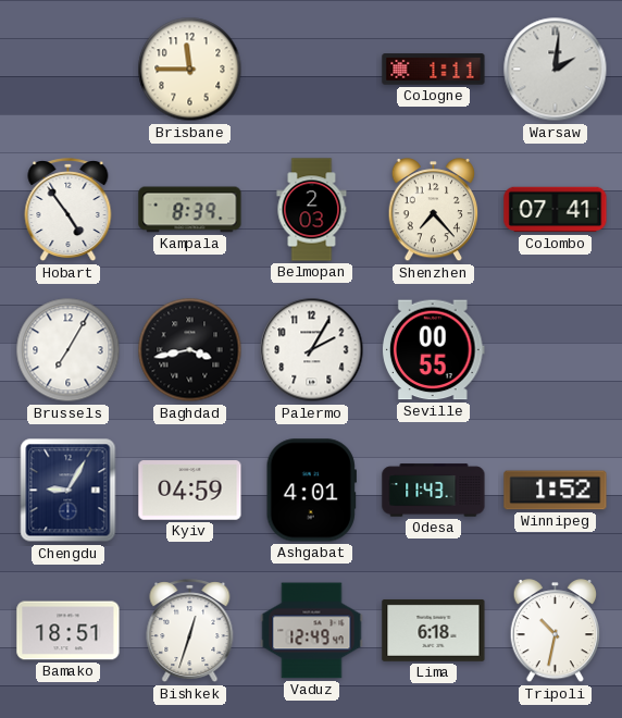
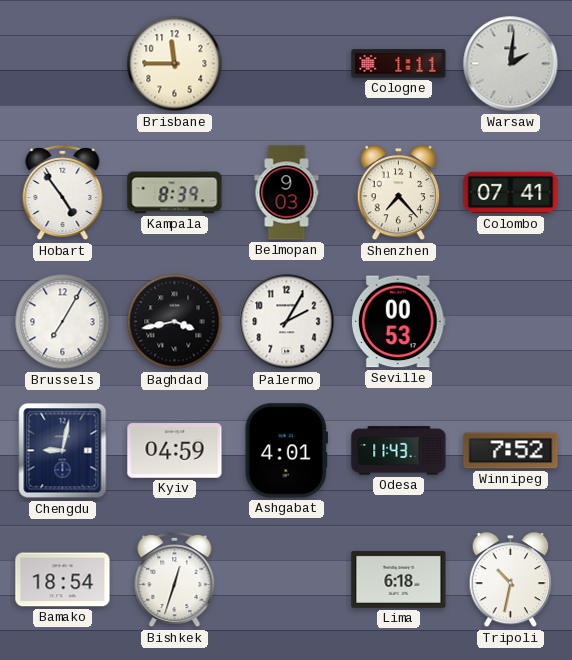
Belmopan: 2:03 -> 9:03 (287, 193)
Seville: 00:55 -> 00:53 (399, 322)
Chengdu: 9:05 -> 9:02 (63, 451)
Winnipeg: 1:52 -> 7:52 (511, 451)
Bamako: 18:51 -> 18:54 (63, 580)
Vaduz: 12:49 -> none (312, 631)
